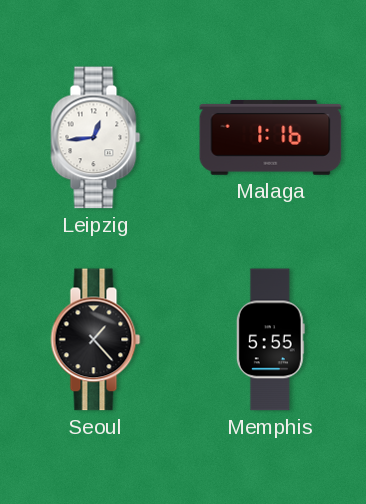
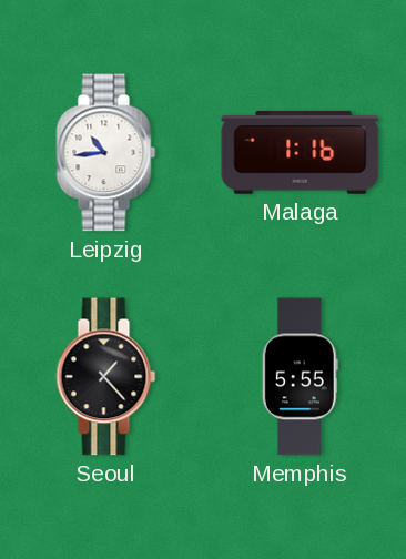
Leipzig: 12:44 -> 10:44 (106, 153)
